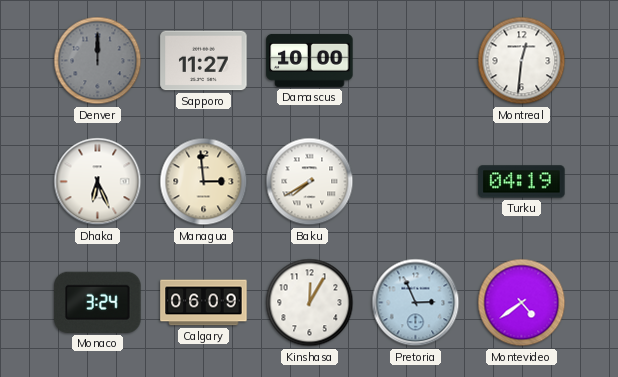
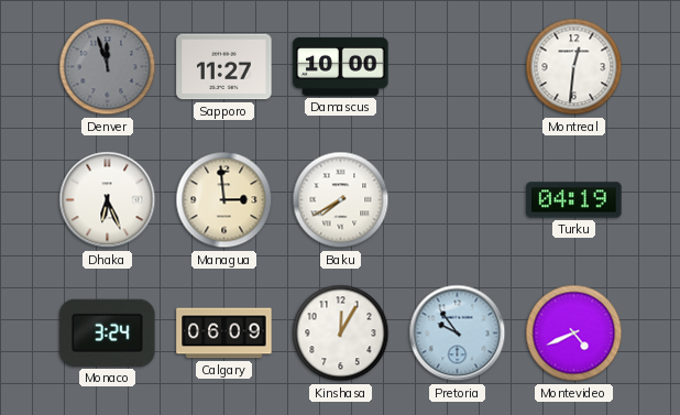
Denver: 12:00 -> 11:57 (108, 67)
Pretoria: 2:56 -> 9:54 (458, 334)
Montevideo: 4:39 -> 4:41 (574, 334)
